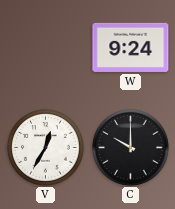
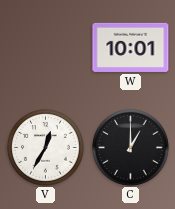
W: 9:24 -> 10:01 (131, 47)
C: 10:00 -> 1:00 (131, 148)
